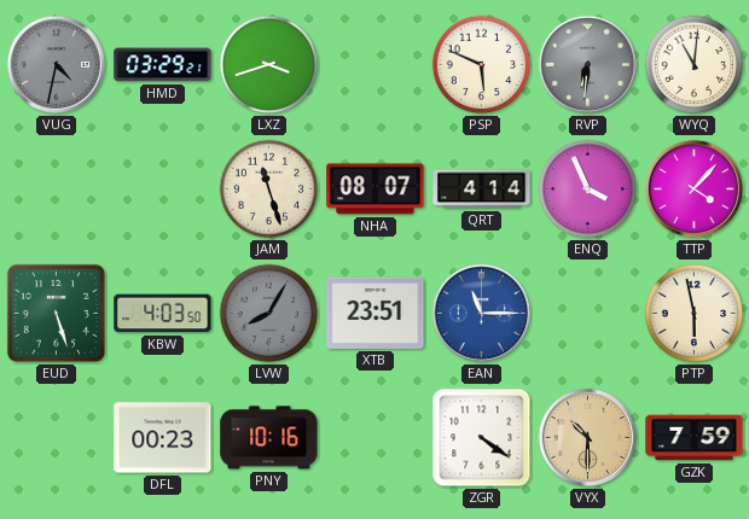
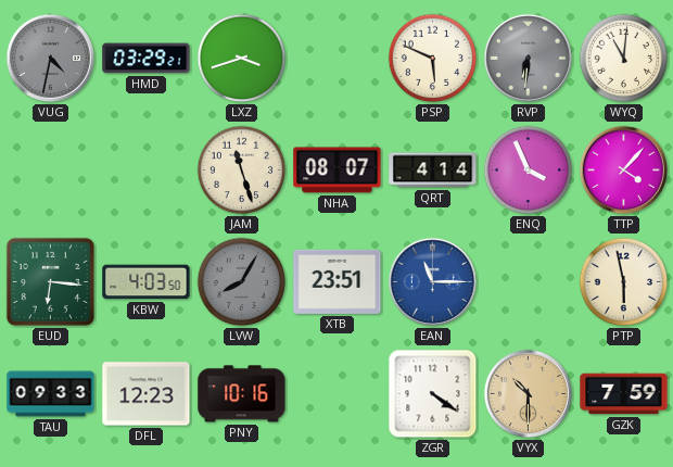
EUD: 5:27 -> 6:16 (50, 281)
TAU: none -> 09:33 (51, 394)
DFL: 00:23 -> 12:23 (147, 394)
